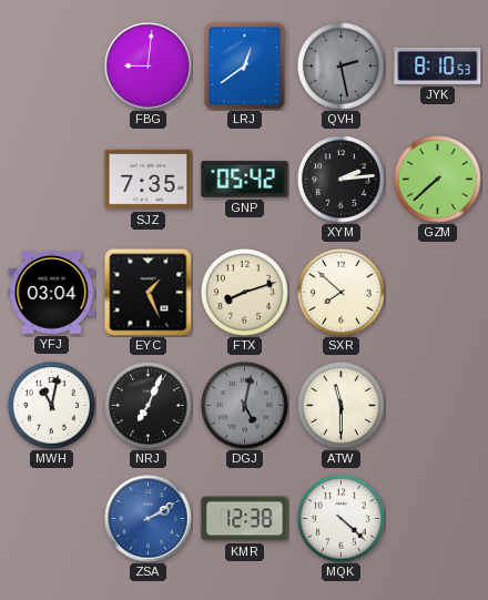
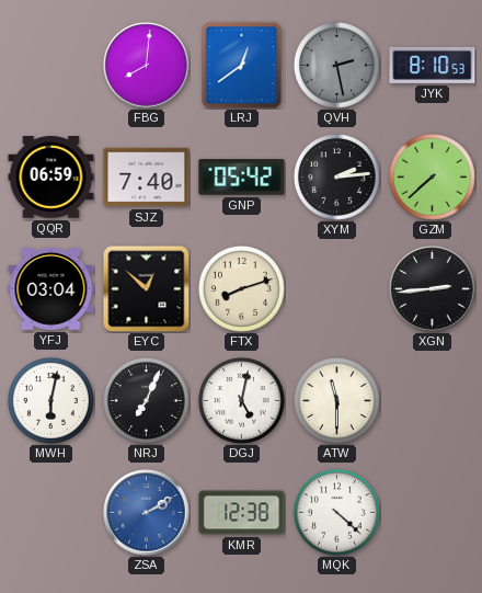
FBG: 9:01 -> 8:01 (147, 66)
QQR: none -> 06:59 (51, 178)
SJZ: 7:35 -> 7:40 (147, 178)
EYC: 1:26 -> 12:52 (146, 288)
SXR: 7:52 -> none (340, 292)
XGN: none -> 2:44 (433, 289)
MWH: 11:02 -> 6:02 (50, 400)
DGJ dial: grey -> white (241, 400)
